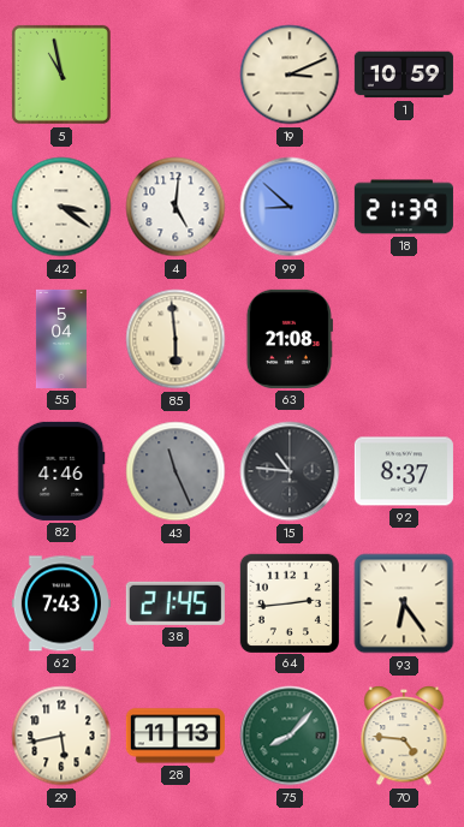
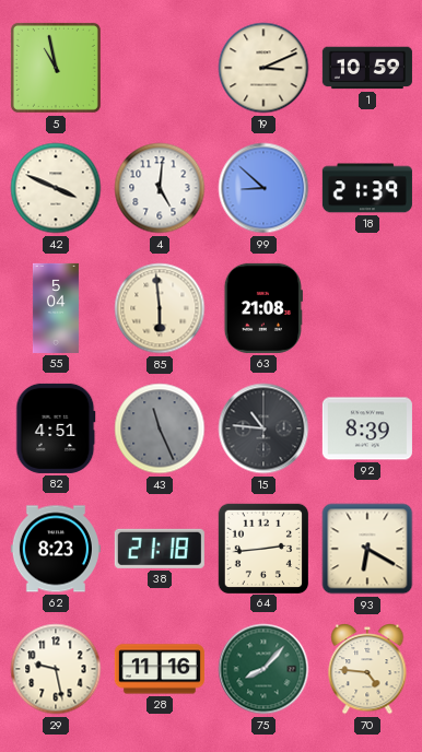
42: 3:21 -> 3:49 (56, 188)
82: 4:46 -> 4:51 (56, 428)
92: 8:37 -> 8:39 (367, 428)
62: 7:43 -> 8:23 (56, 549)
38: 21:45 -> 21:18 (160, 549)
93: 6:24 -> 6:20 (367, 549)
29: 5:43 -> 9:28 (56, 669)
28: 11:13 -> 11:16 (160, 669)
